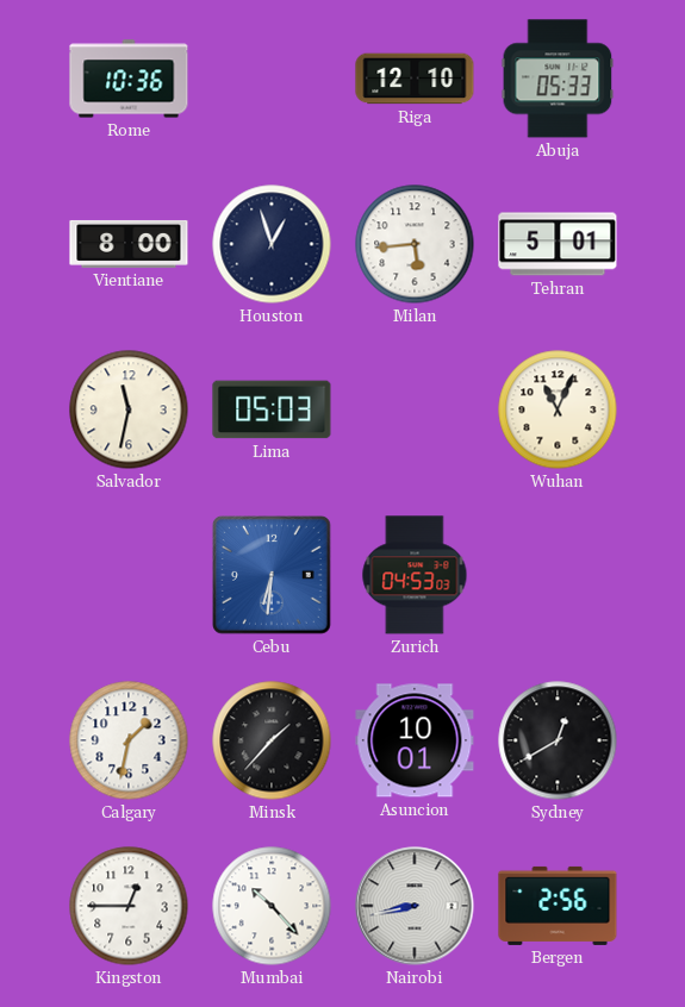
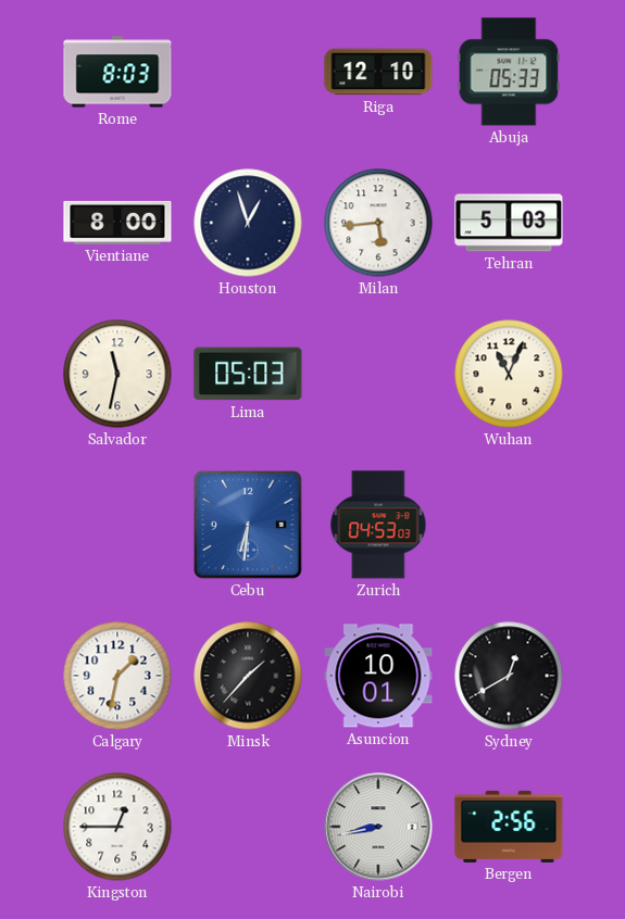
Rome: 10:36 -> 8:03 (117, 72)
Tehran: 5:01 -> 5:03 (509, 223)
Mumbai: 10:23 -> none (272, 906)
